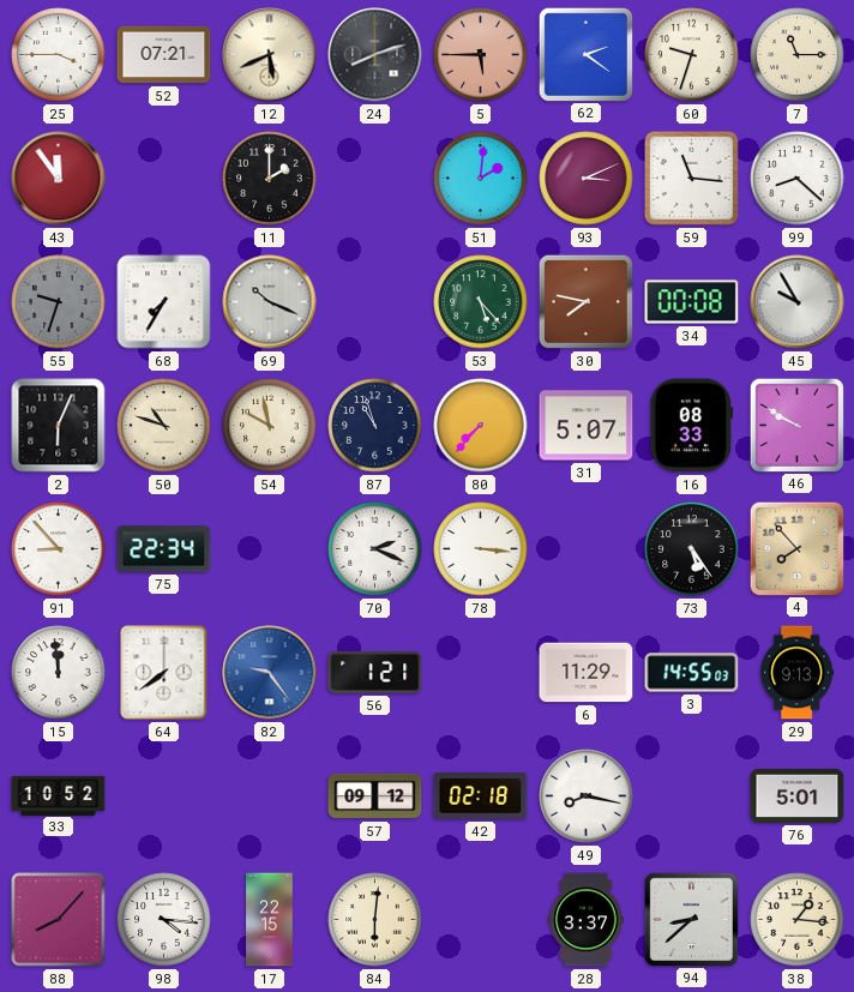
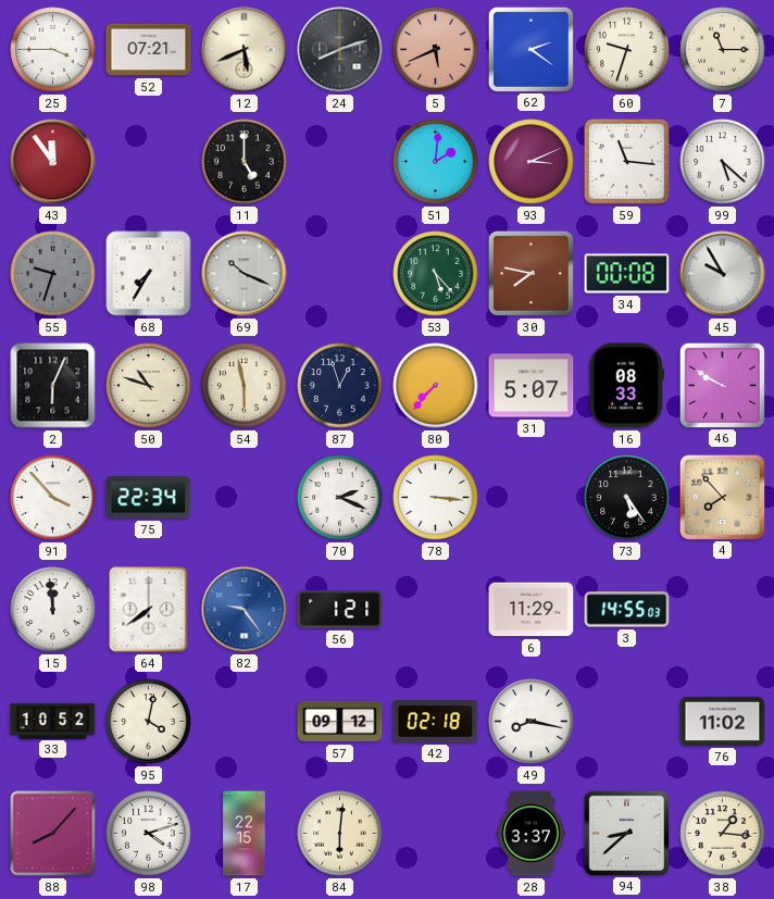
5: 5:45 -> 5:41 (436, 50)
11: 2:00 -> 5:00 (245, 162)
99: 8:22 -> 5:22 (723, 162)
54: 9:58 -> 5:58 (245, 386)
87: 10:57 -> 12:57 (340, 386)
91: 8:53 -> 3:53 (53, 498)
29: 9:13 -> none (796, 673)
95: none -> 4:02 (149, 722)
76: 5:01 -> 11:02 (723, 721)
98: 4:16 -> 4:12 (149, 834)
